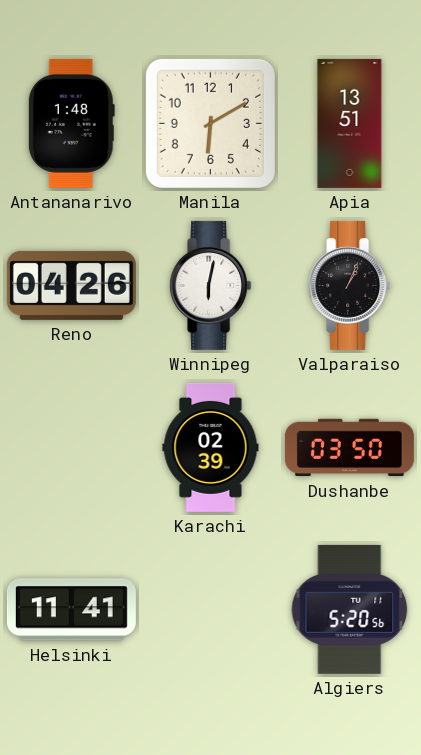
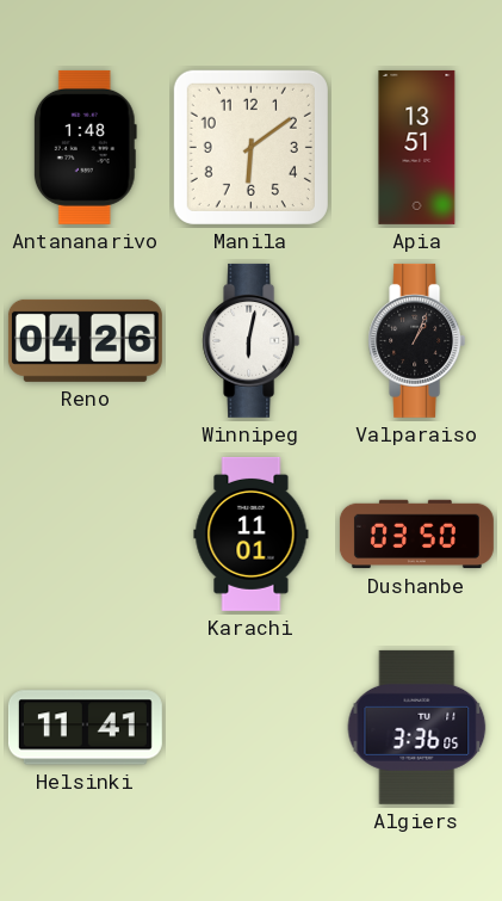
Manila: 6:10 -> 6:09 (250, 147)
Karachi: 02:39 -> 11:01 (252, 533)
Algiers: 5:20 -> 3:36 (417, 727)
